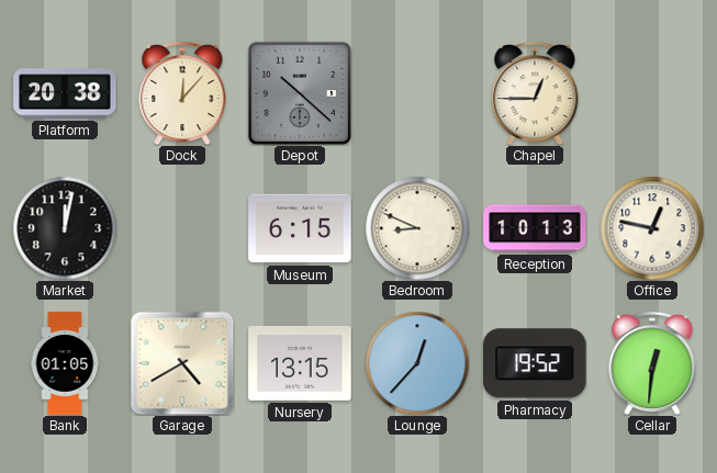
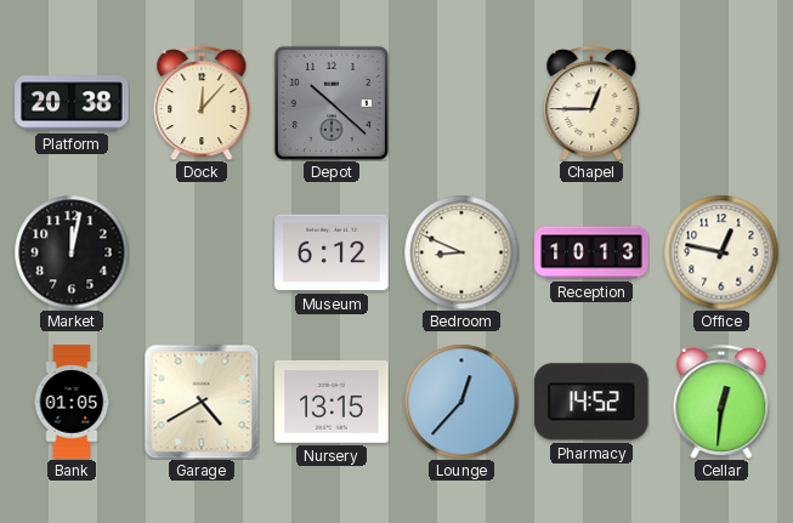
Museum: 6:15 -> 6:12 (332, 252)
Pharmacy: 19:52 -> 14:52 (591, 402)
